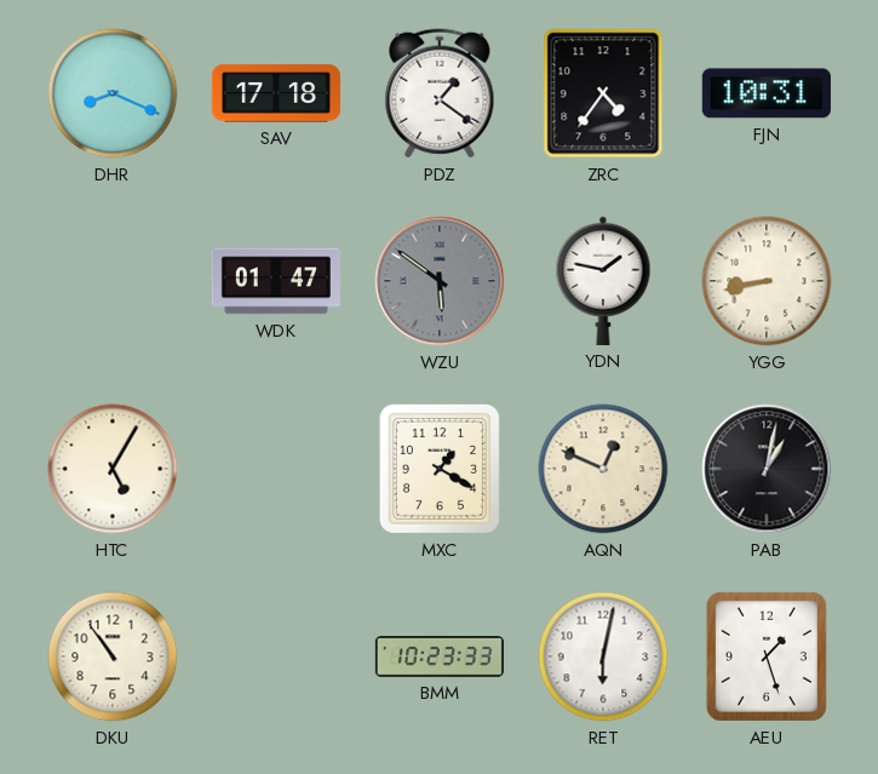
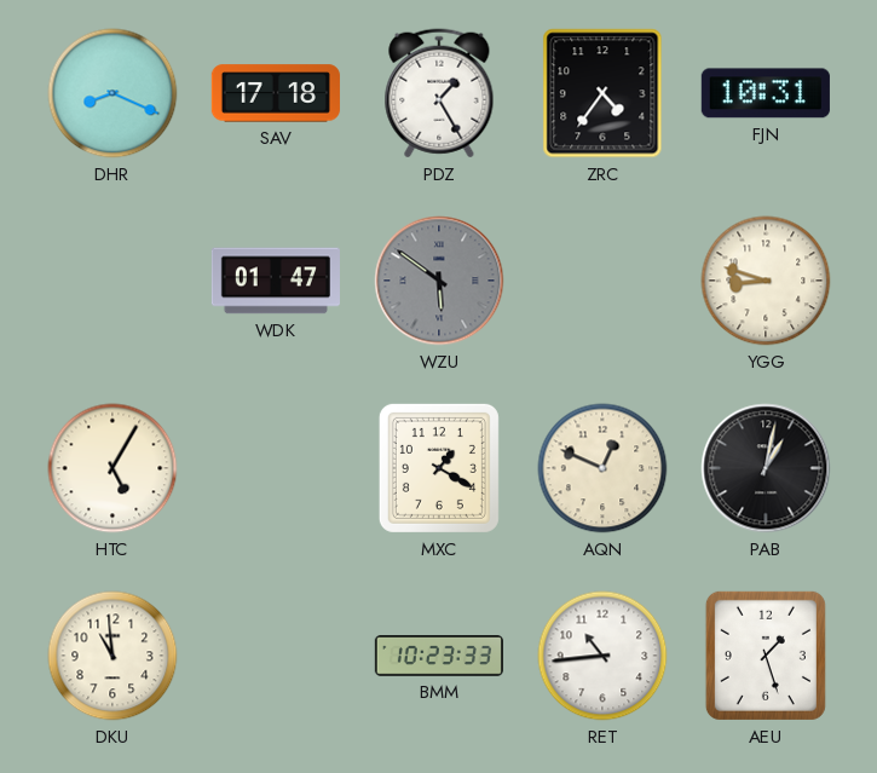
PDZ: 1:21 -> 1:25 (439, 93)
YDN: 1:47 -> none (603, 281)
YGG: 8:43 -> 8:48 (766, 281)
DKU: 10:54 -> 10:59 (112, 656)
RET: 6:02 -> 10:44 (602, 656)
